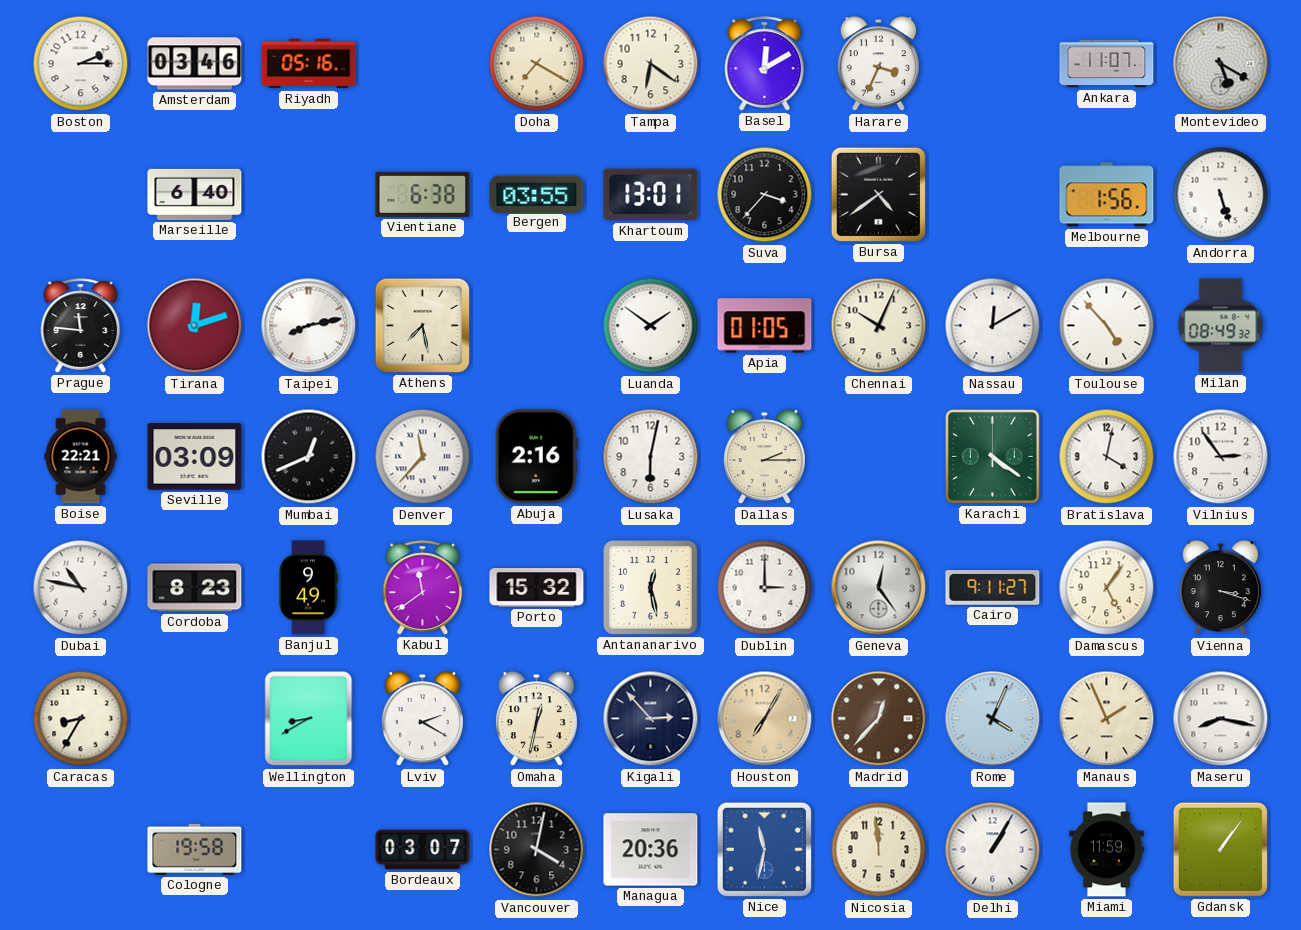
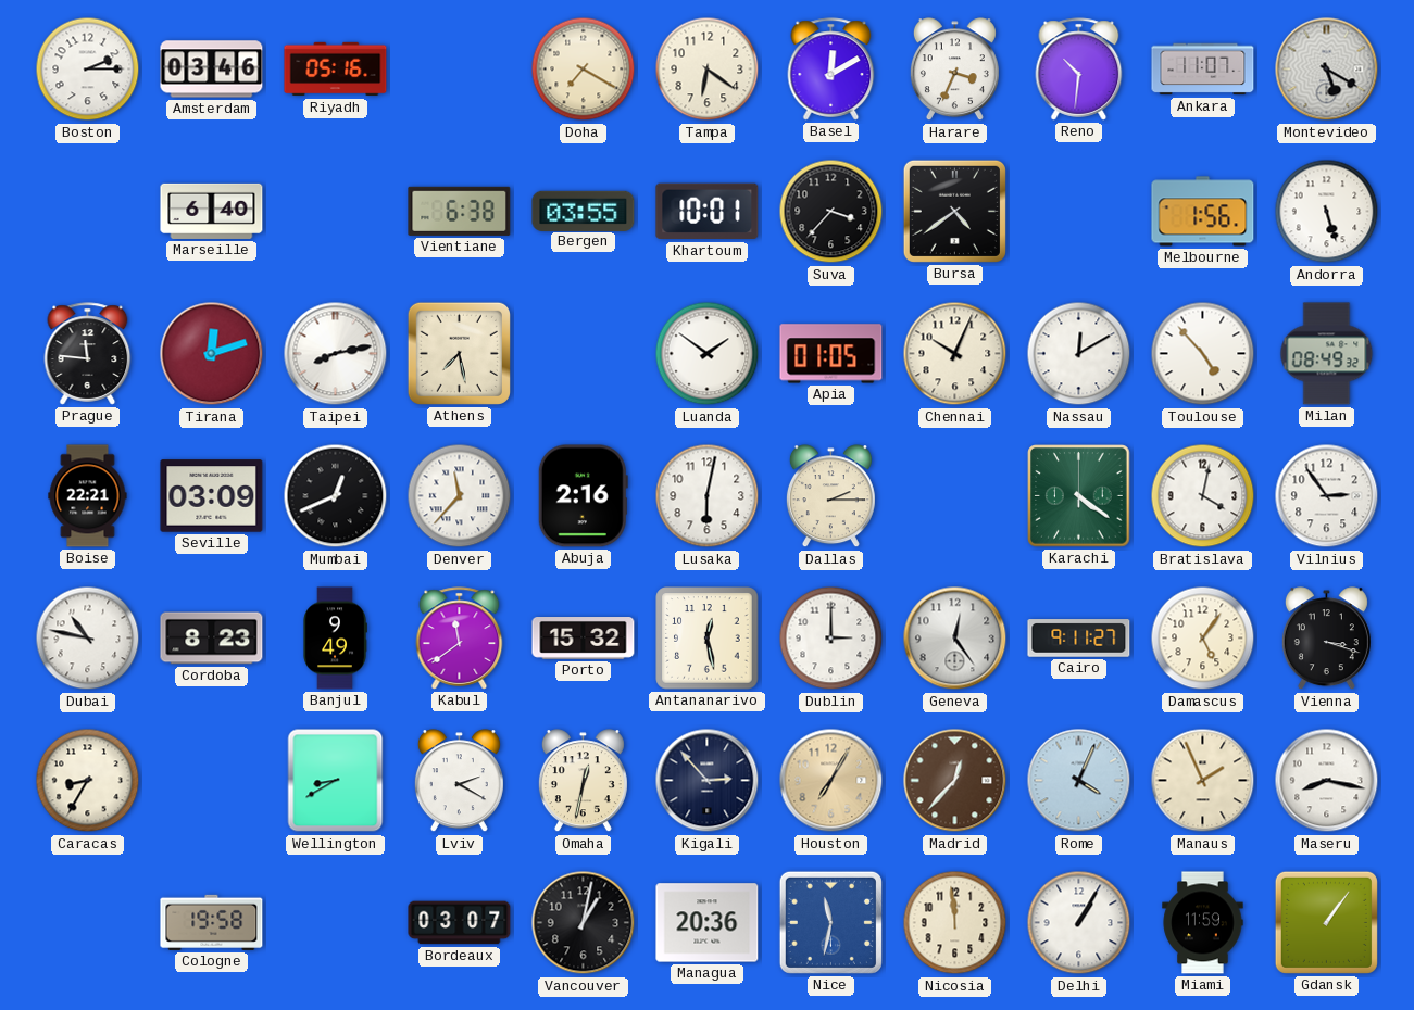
Reno: none -> 10:31 (1079, 70)
Khartoum: 13:01 -> 10:01 (708, 212)
Vancouver: 4:02 -> 1:02 (584, 923)
